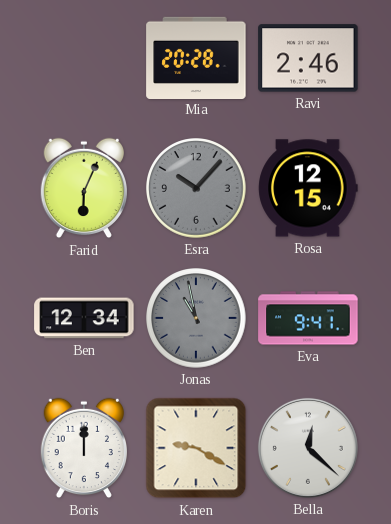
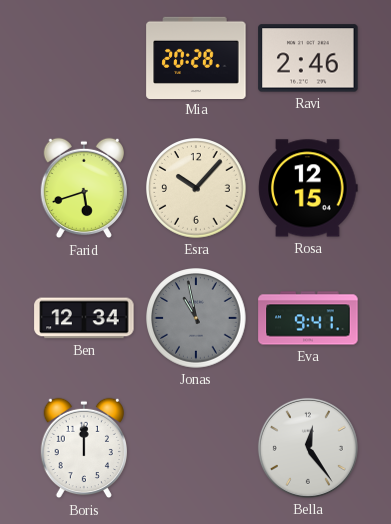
Farid: 6:04 -> 5:42 (83, 188)
Esra dial: grey -> cream (196, 188)
Karen: 9:20 -> none (196, 448)
Bella: 12:22 -> 12:24 (308, 448)
